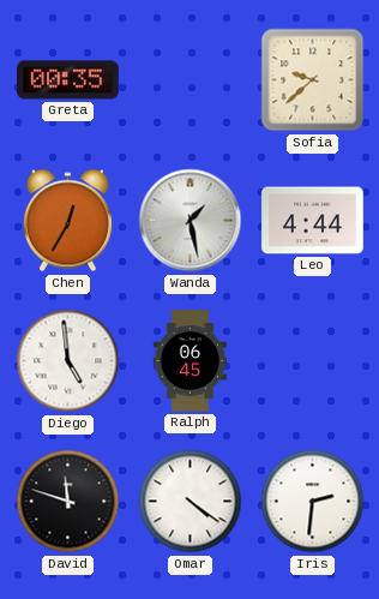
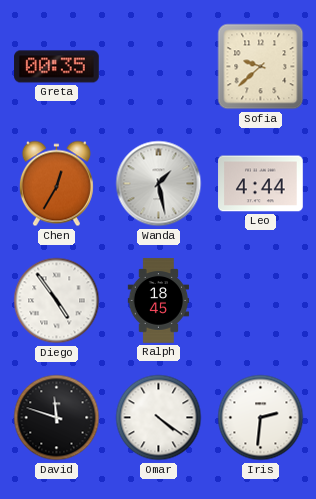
Diego: 4:59 -> 4:54 (57, 301)
Ralph: 06:45 -> 18:45 (159, 301)
